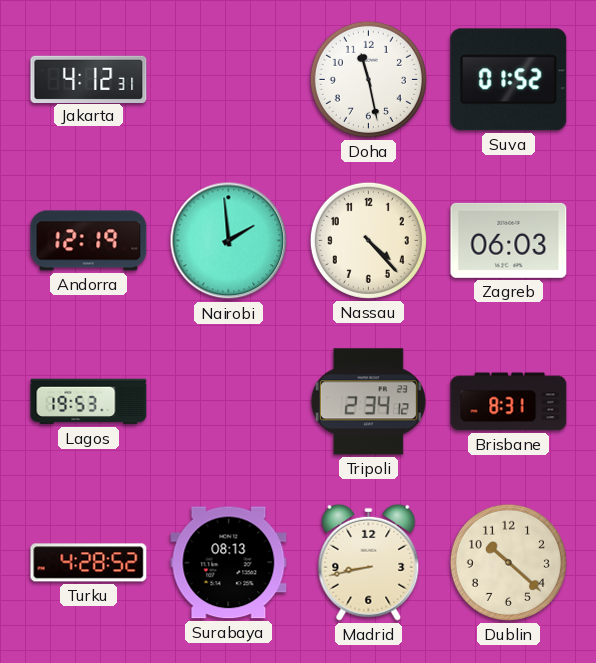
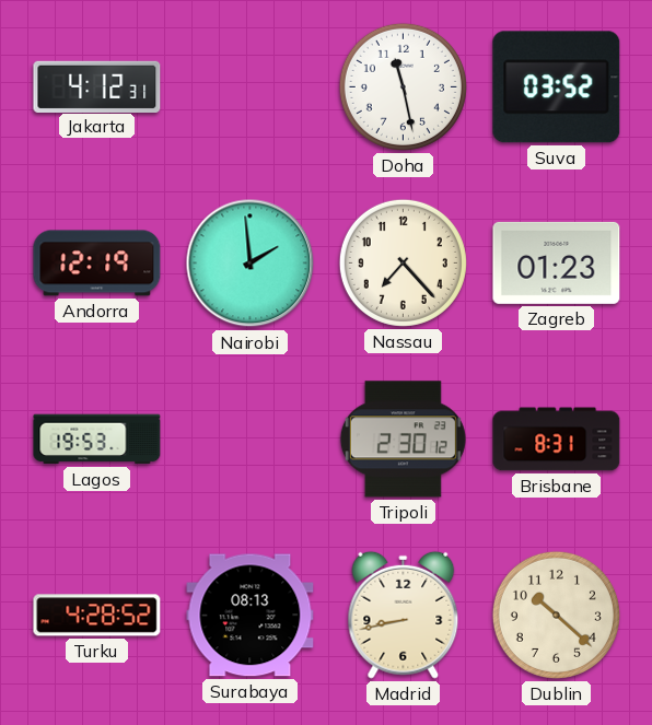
Suva: 01:52 -> 03:52 (557, 87)
Nassau: 4:23 -> 7:23 (403, 262)
Zagreb: 06:03 -> 01:23 (557, 262)
Tripoli: 2:34 -> 2:30 (403, 440)
